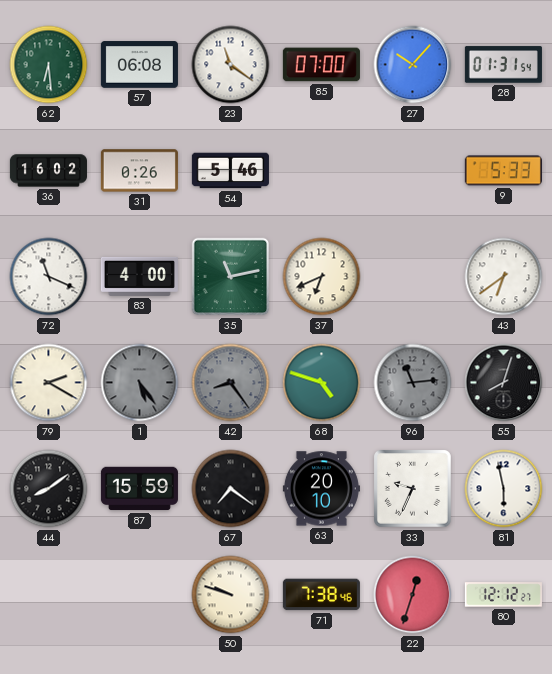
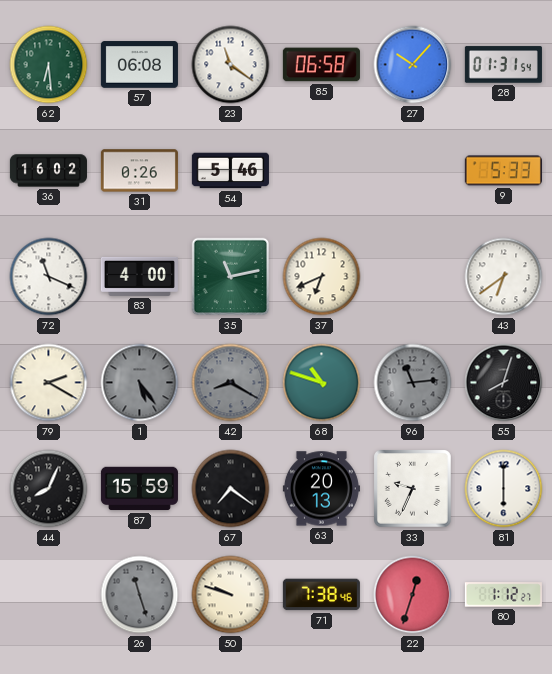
85: 07:00 -> 06:58 (321, 65)
42: 8:24 -> 8:20 (231, 383)
68: 4:48 -> 10:48 (322, 383)
44: 8:09 -> 8:04 (49, 489)
63: 20:10 -> 20:13 (321, 489)
81: 5:58 -> 6:00 (504, 489)
26: none -> 11:27 (140, 595)
80: 12:12 -> 1:12 (503, 595)
